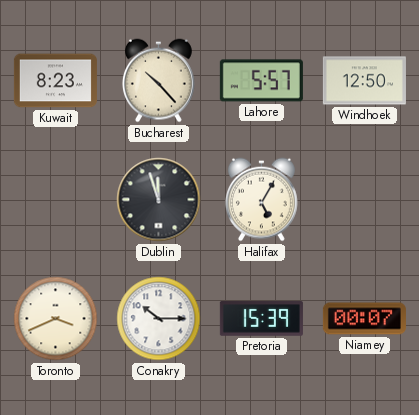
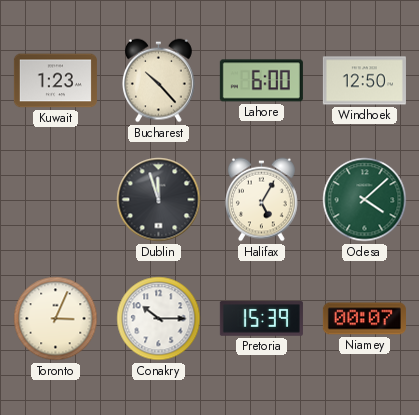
Kuwait: 8:23 -> 1:23 (55, 81)
Lahore: 5:57 -> 6:00 (261, 81)
Odesa: none -> 4:08 (365, 200)
Toronto: 3:41 -> 3:04 (56, 319)
